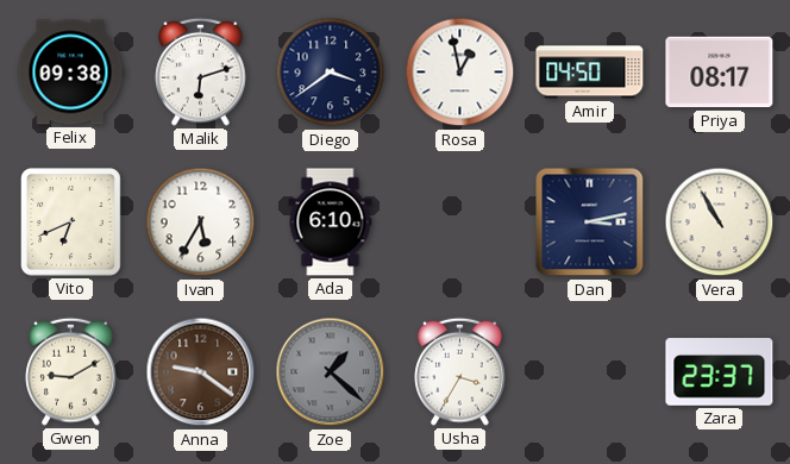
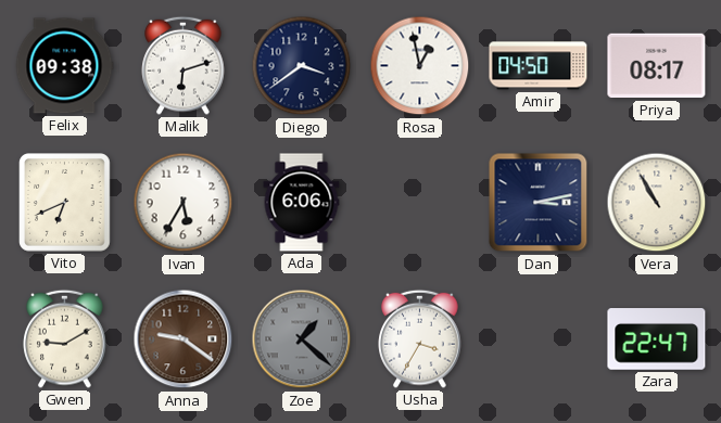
Ada: 6:10 -> 6:06 (302, 203)
Zara: 23:37 -> 22:47 (657, 339)
